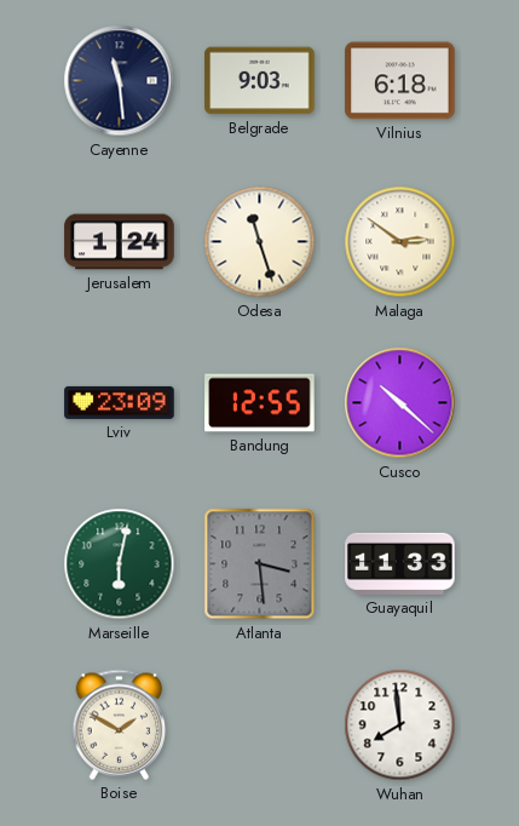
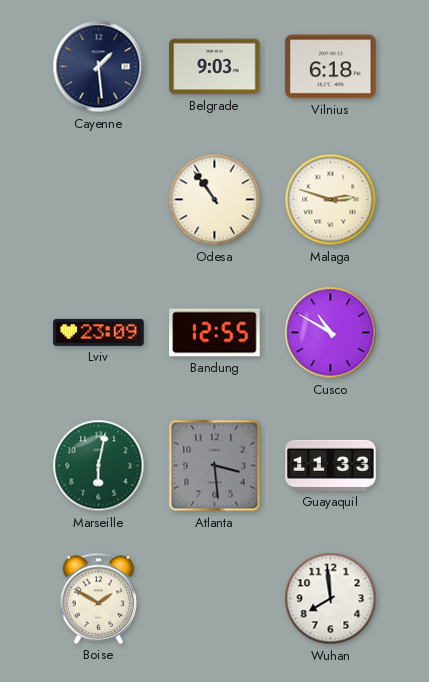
Cayenne: 11:29 -> 1:29 (99, 67)
Jerusalem: 1:24 -> none (120, 242)
Odesa: 11:27 -> 10:54 (215, 200)
Malaga: 2:51 -> 2:48 (331, 200)
Cusco: 10:22 -> 10:50 (331, 333)
